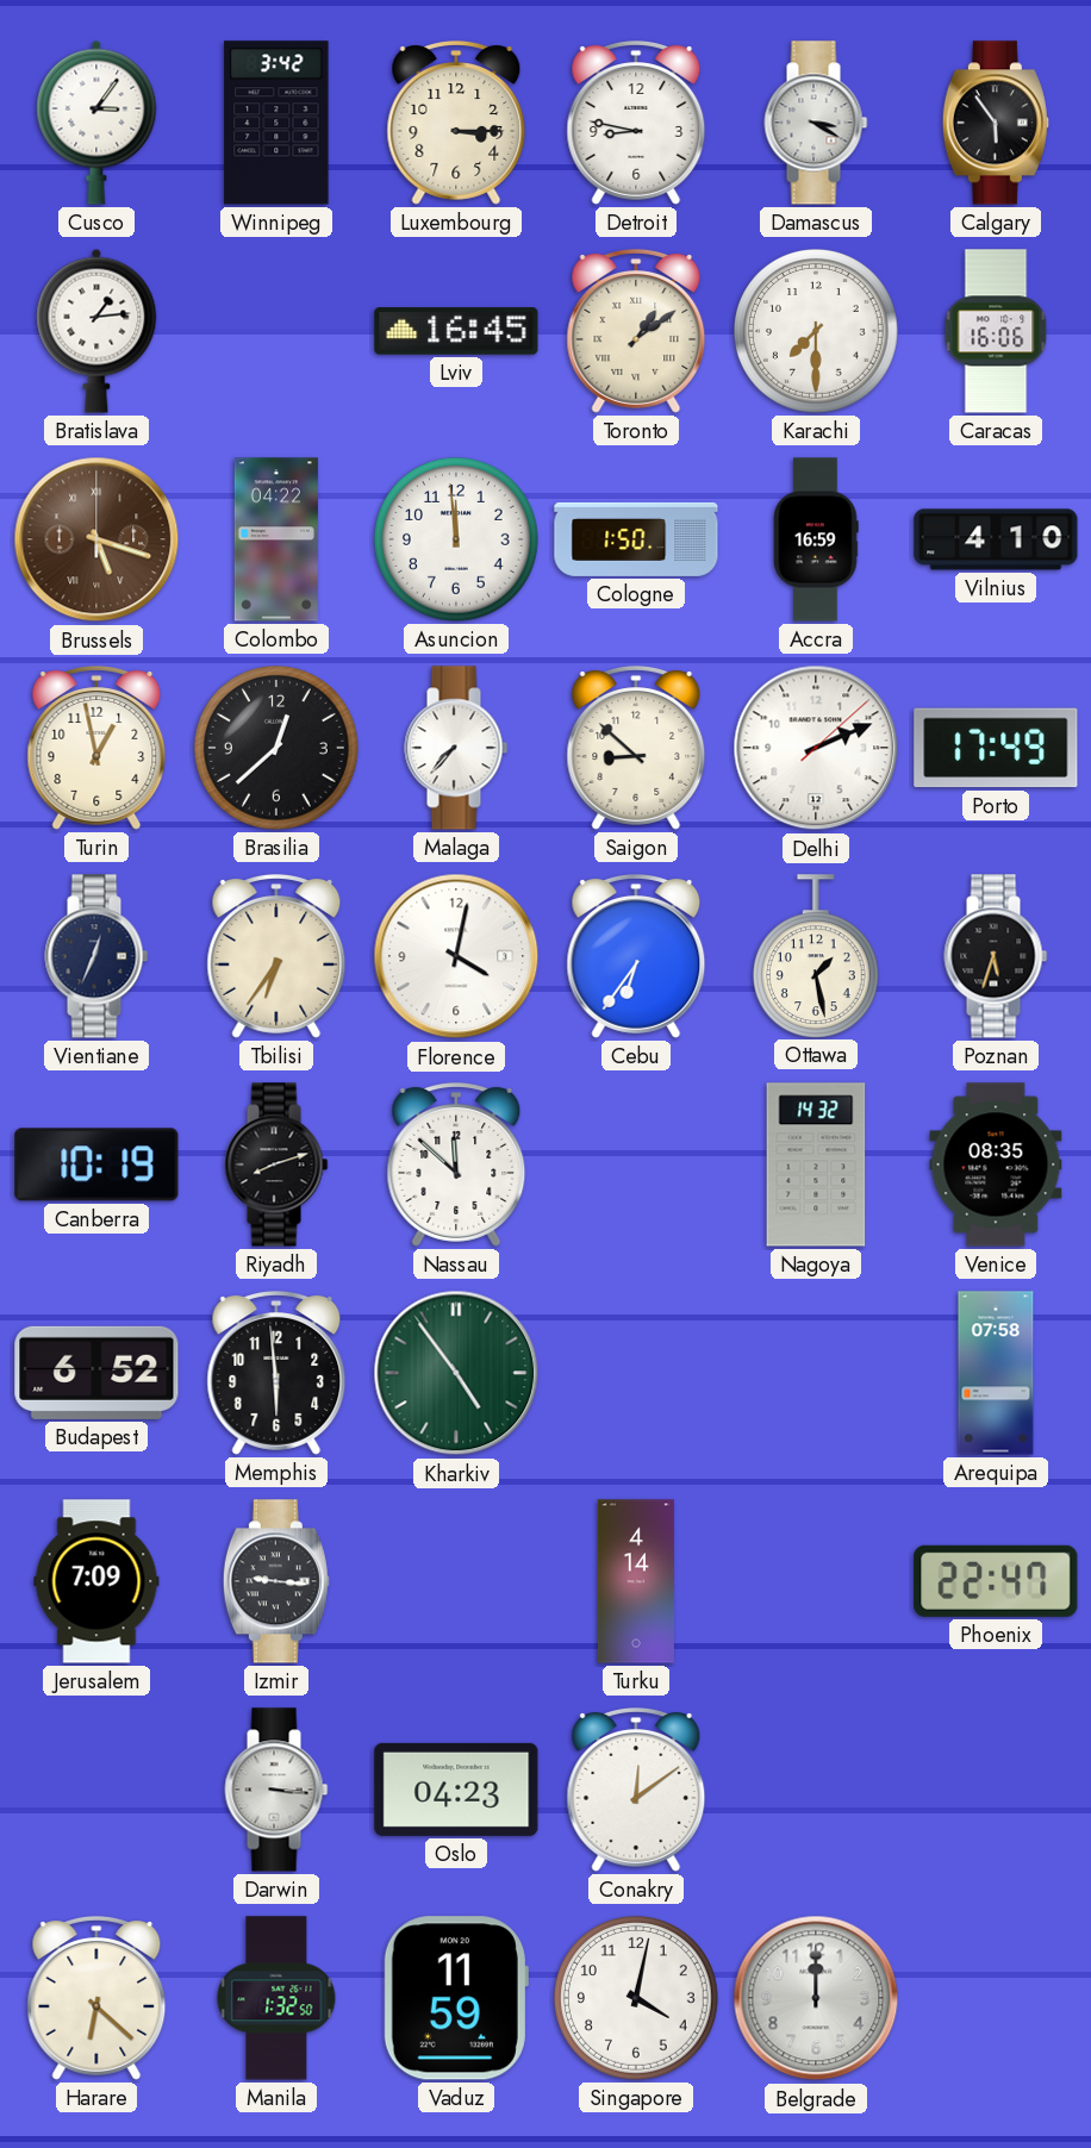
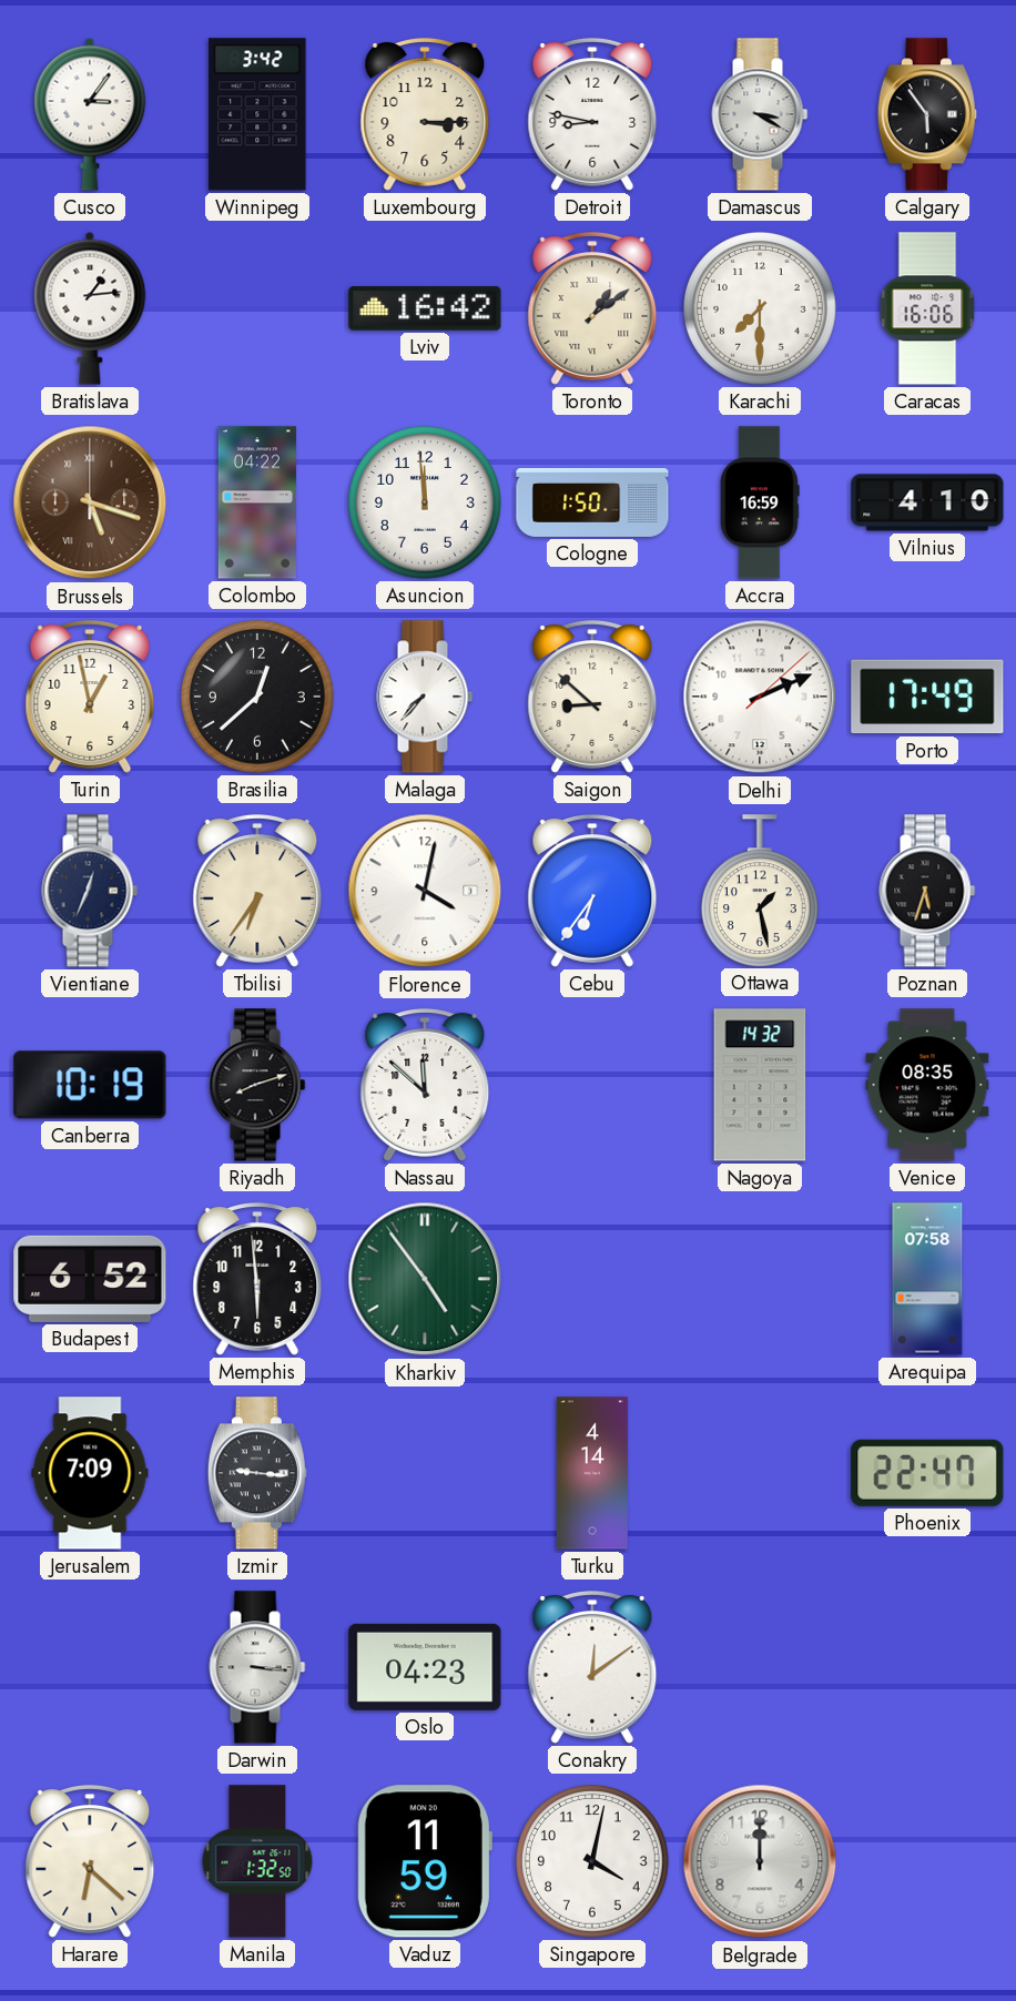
Lviv: 16:45 -> 16:42 (425, 308)
